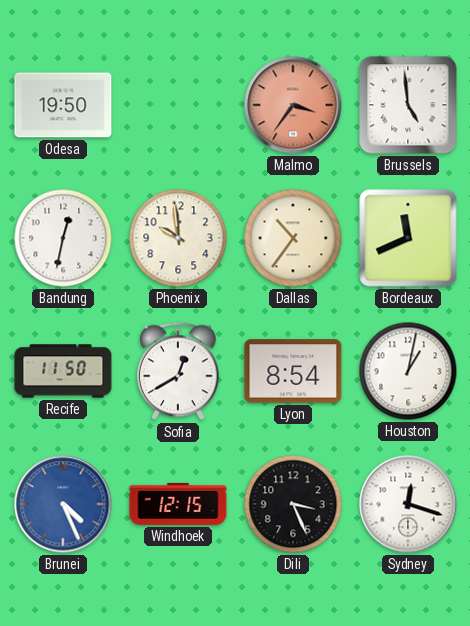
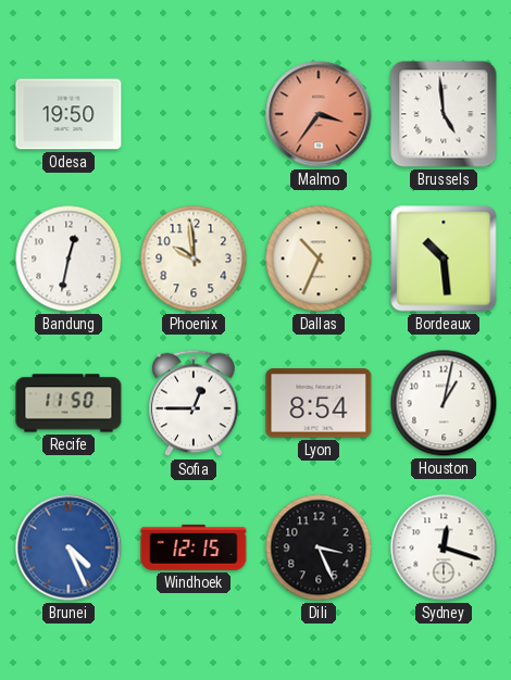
Dallas: 10:36 -> 10:34 (319, 259)
Bordeaux: 11:41 -> 10:29 (444, 259)
Sofia: 12:40 -> 12:45 (194, 403)
